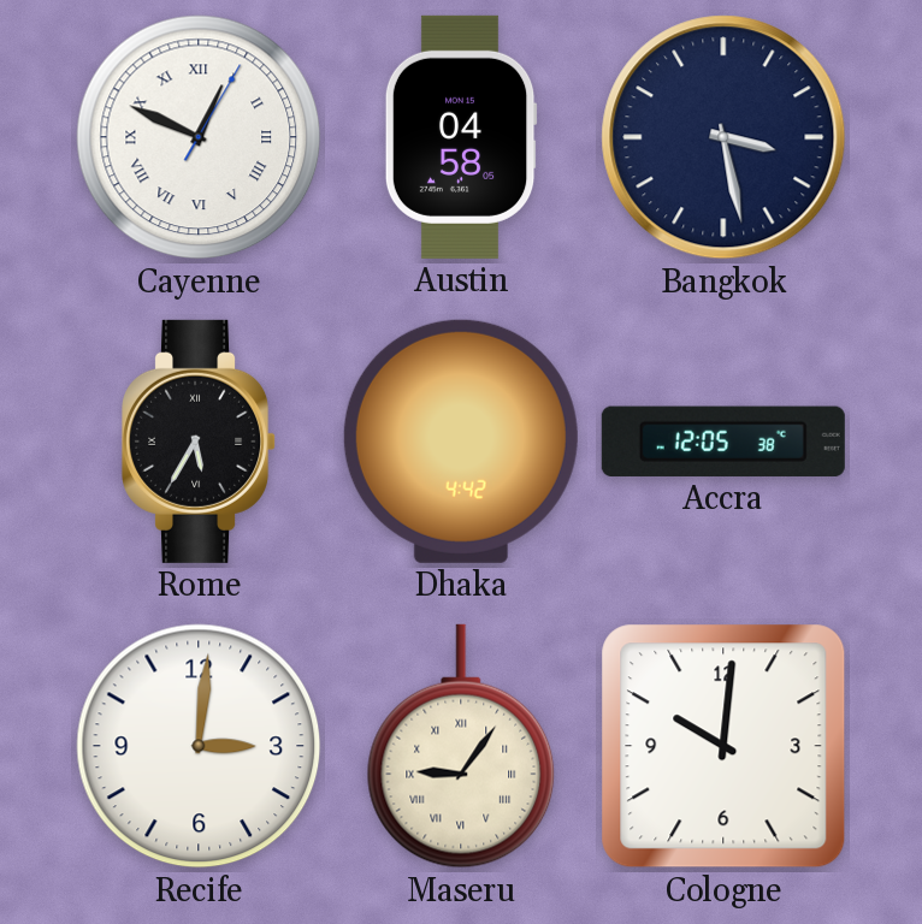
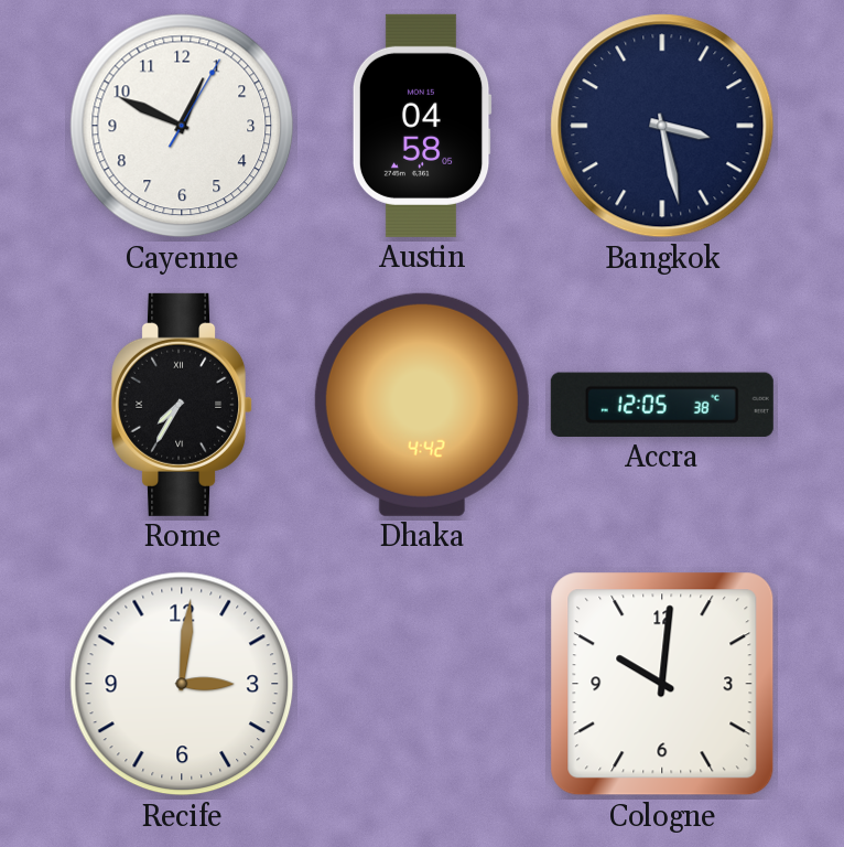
Cayenne numerals: Roman -> Arabic (182, 126)
Rome: 5:35 -> 7:35 (183, 405)
Maseru: 9:06 -> none (461, 746)
